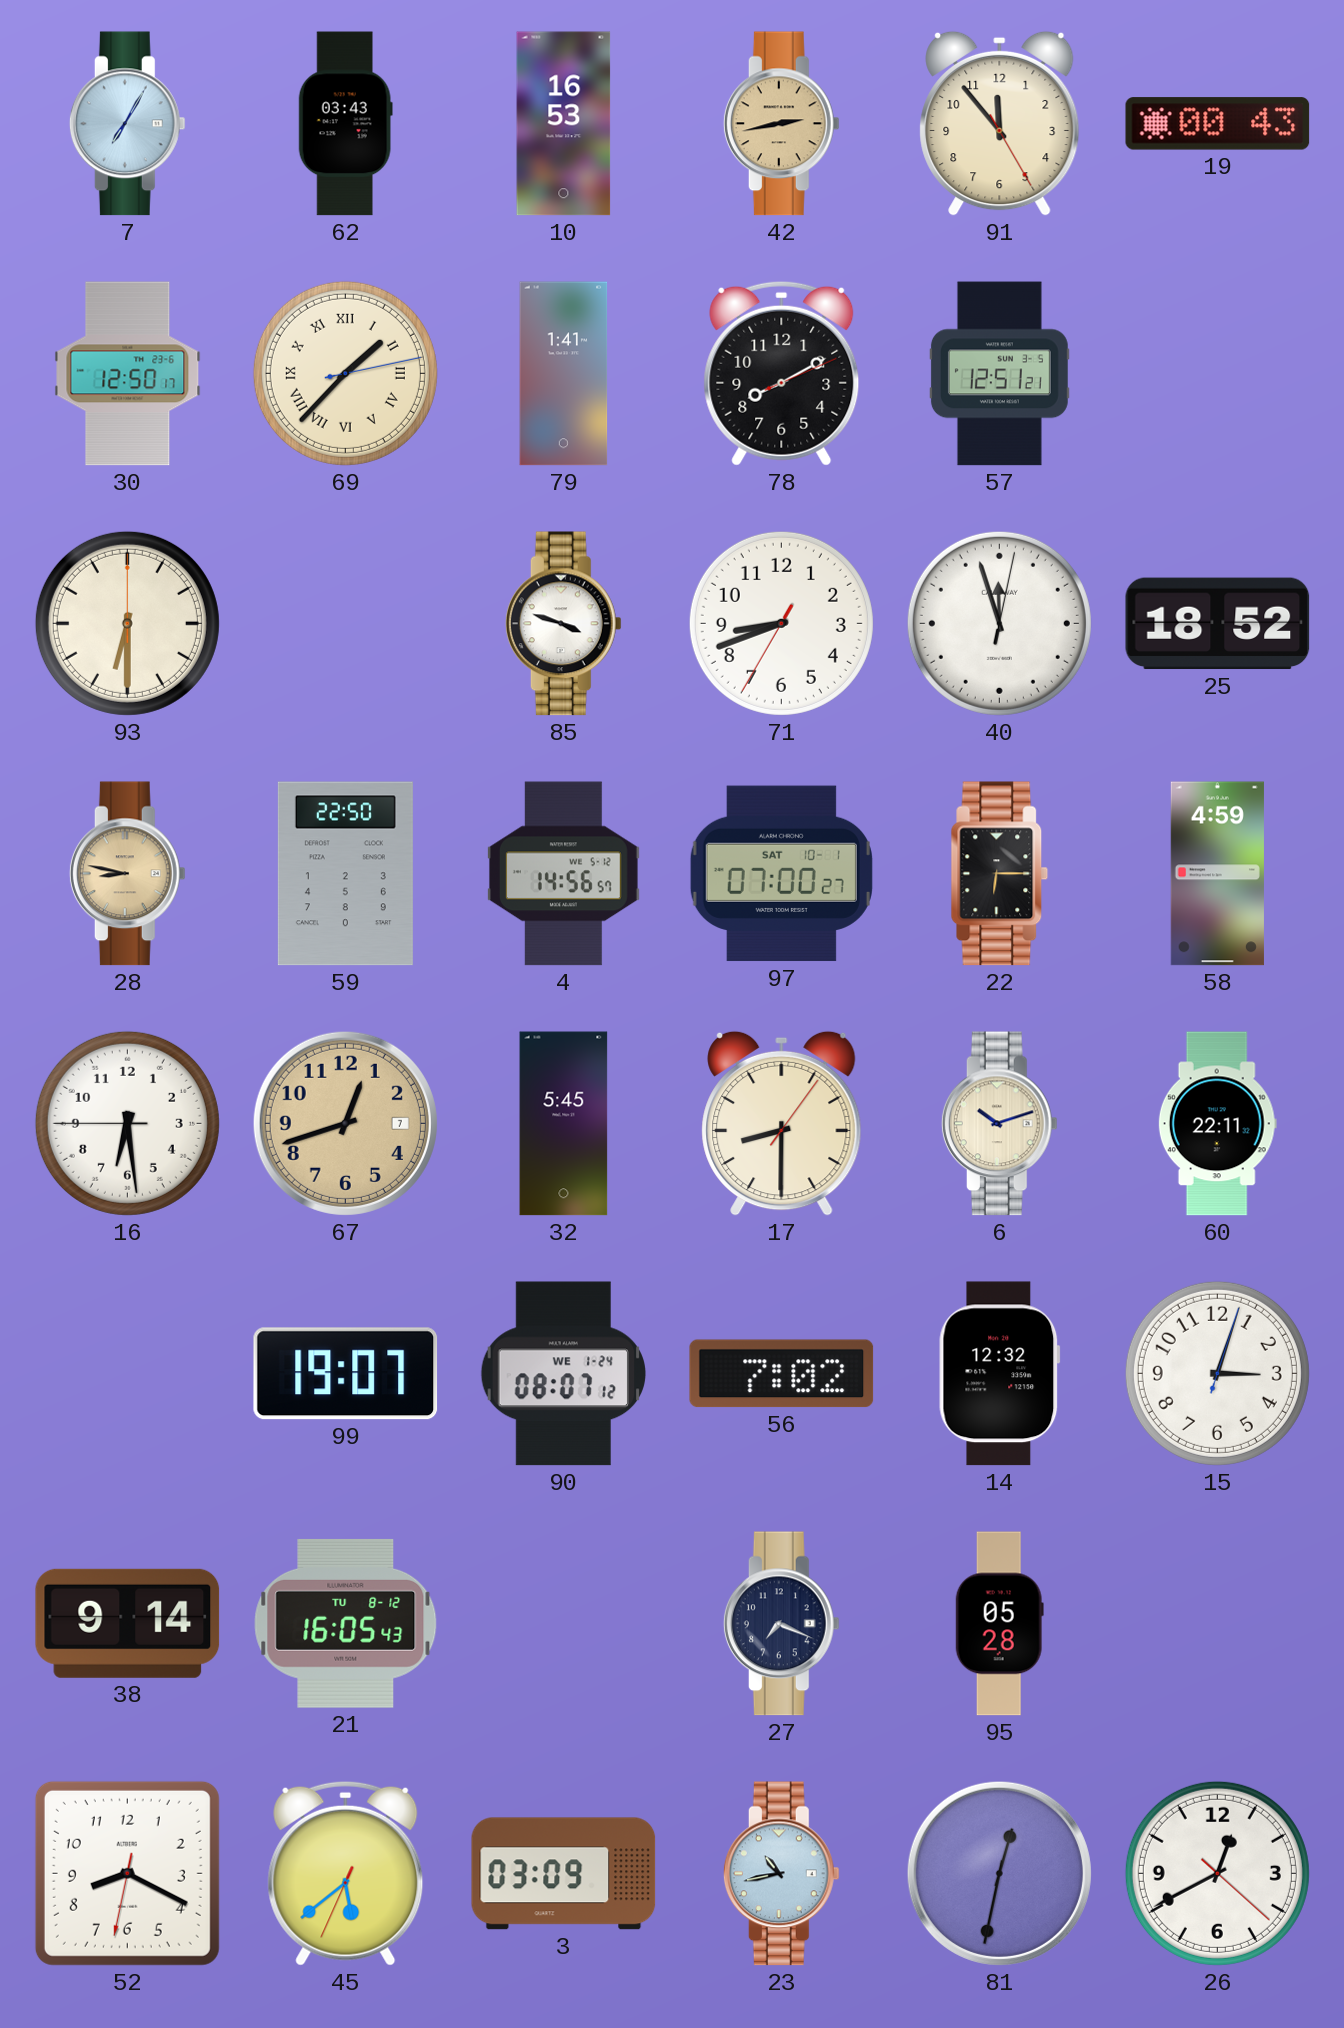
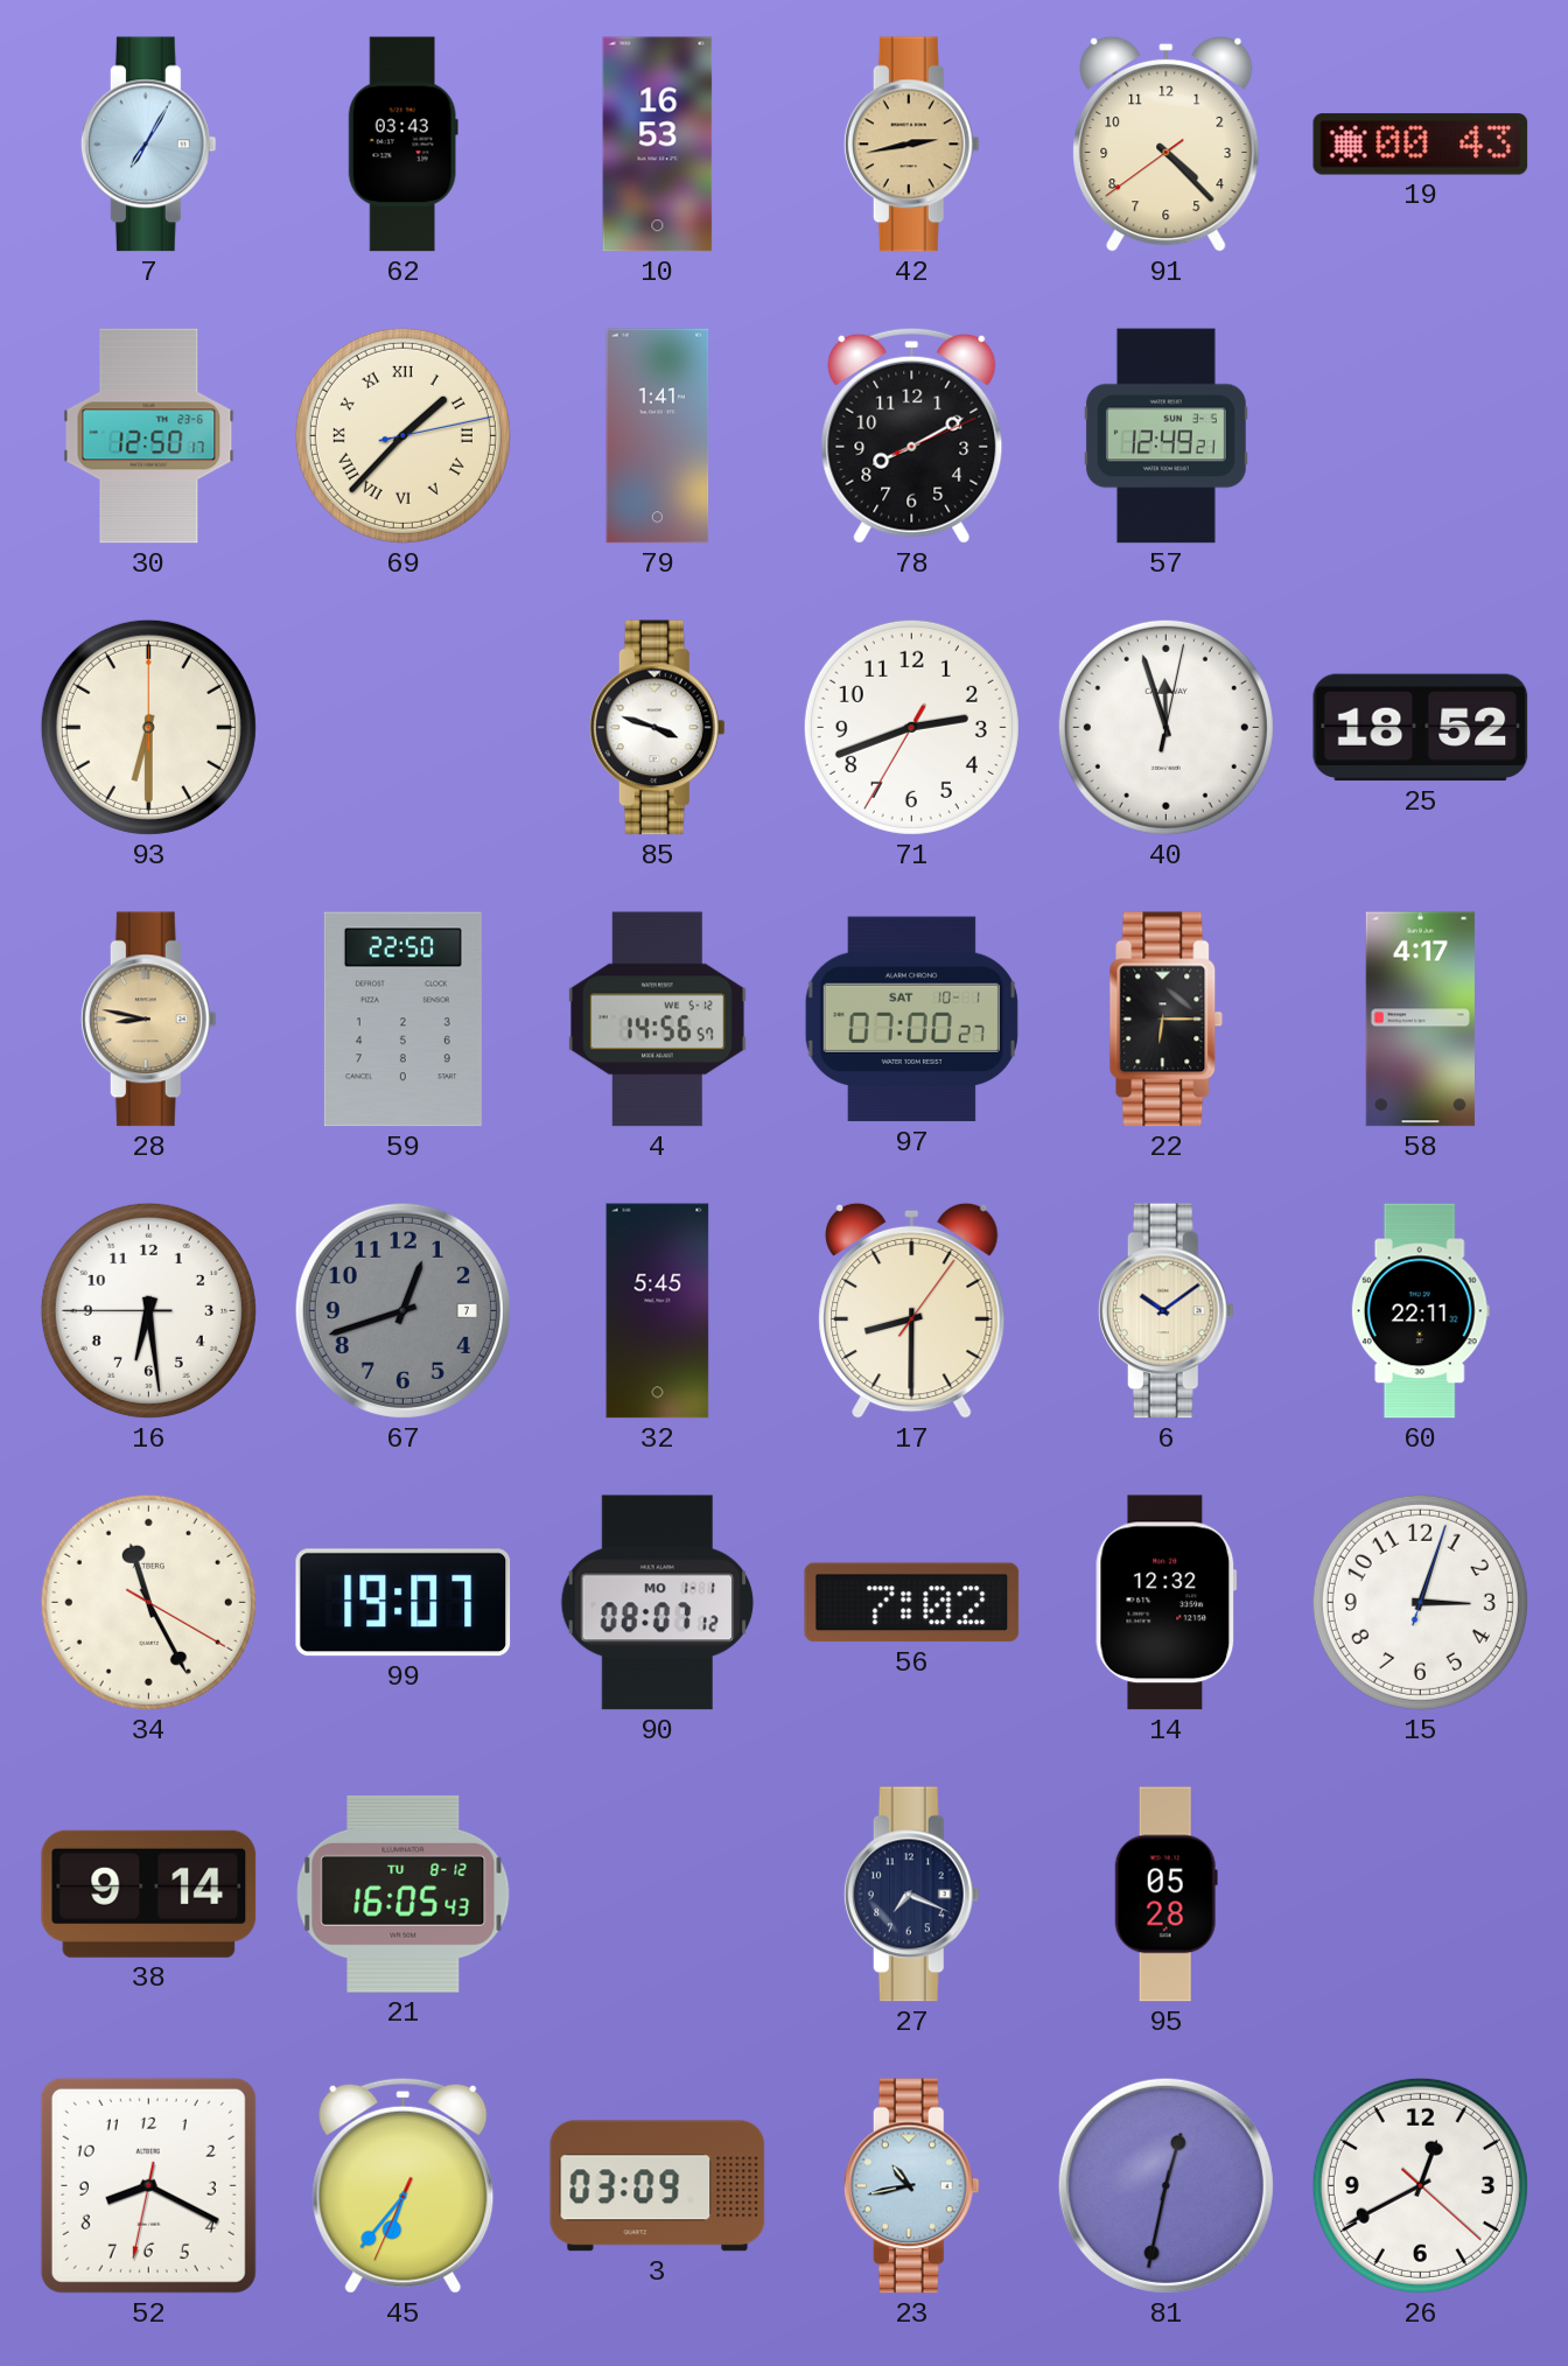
91: 11:53 -> 4:22 (1167, 143)
57: 12:51 -> 12:49 (1165, 436)
71: 8:41 -> 2:41 (911, 727)
58: 4:59 -> 4:17 (1420, 1020)
67 dial: champagne -> grey (402, 1310)
6: 10:12 -> 10:09 (1165, 1311)
34: none -> 11:25 (148, 1602)
90 date: WE 1-24 -> MO 1-1 (658, 1603)
45: 5:38 -> 6:36 (404, 2185)
